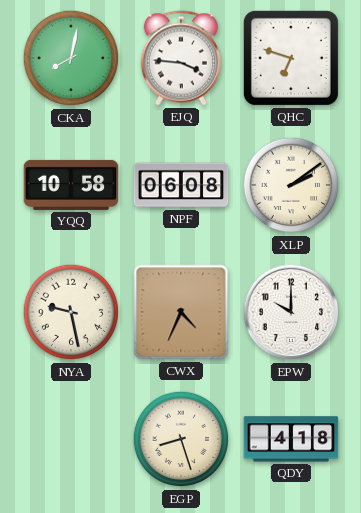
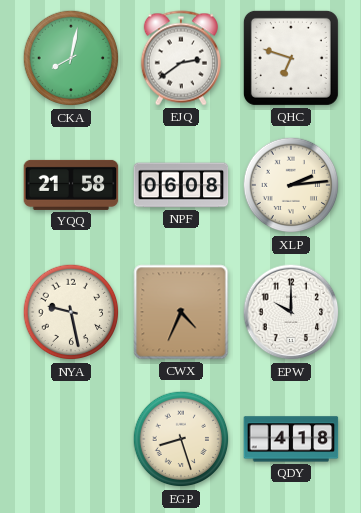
EJQ: 3:46 -> 2:39 (181, 58)
YQQ: 10:58 -> 21:58 (71, 185)
XLP: 2:09 -> 2:14 (291, 185)
